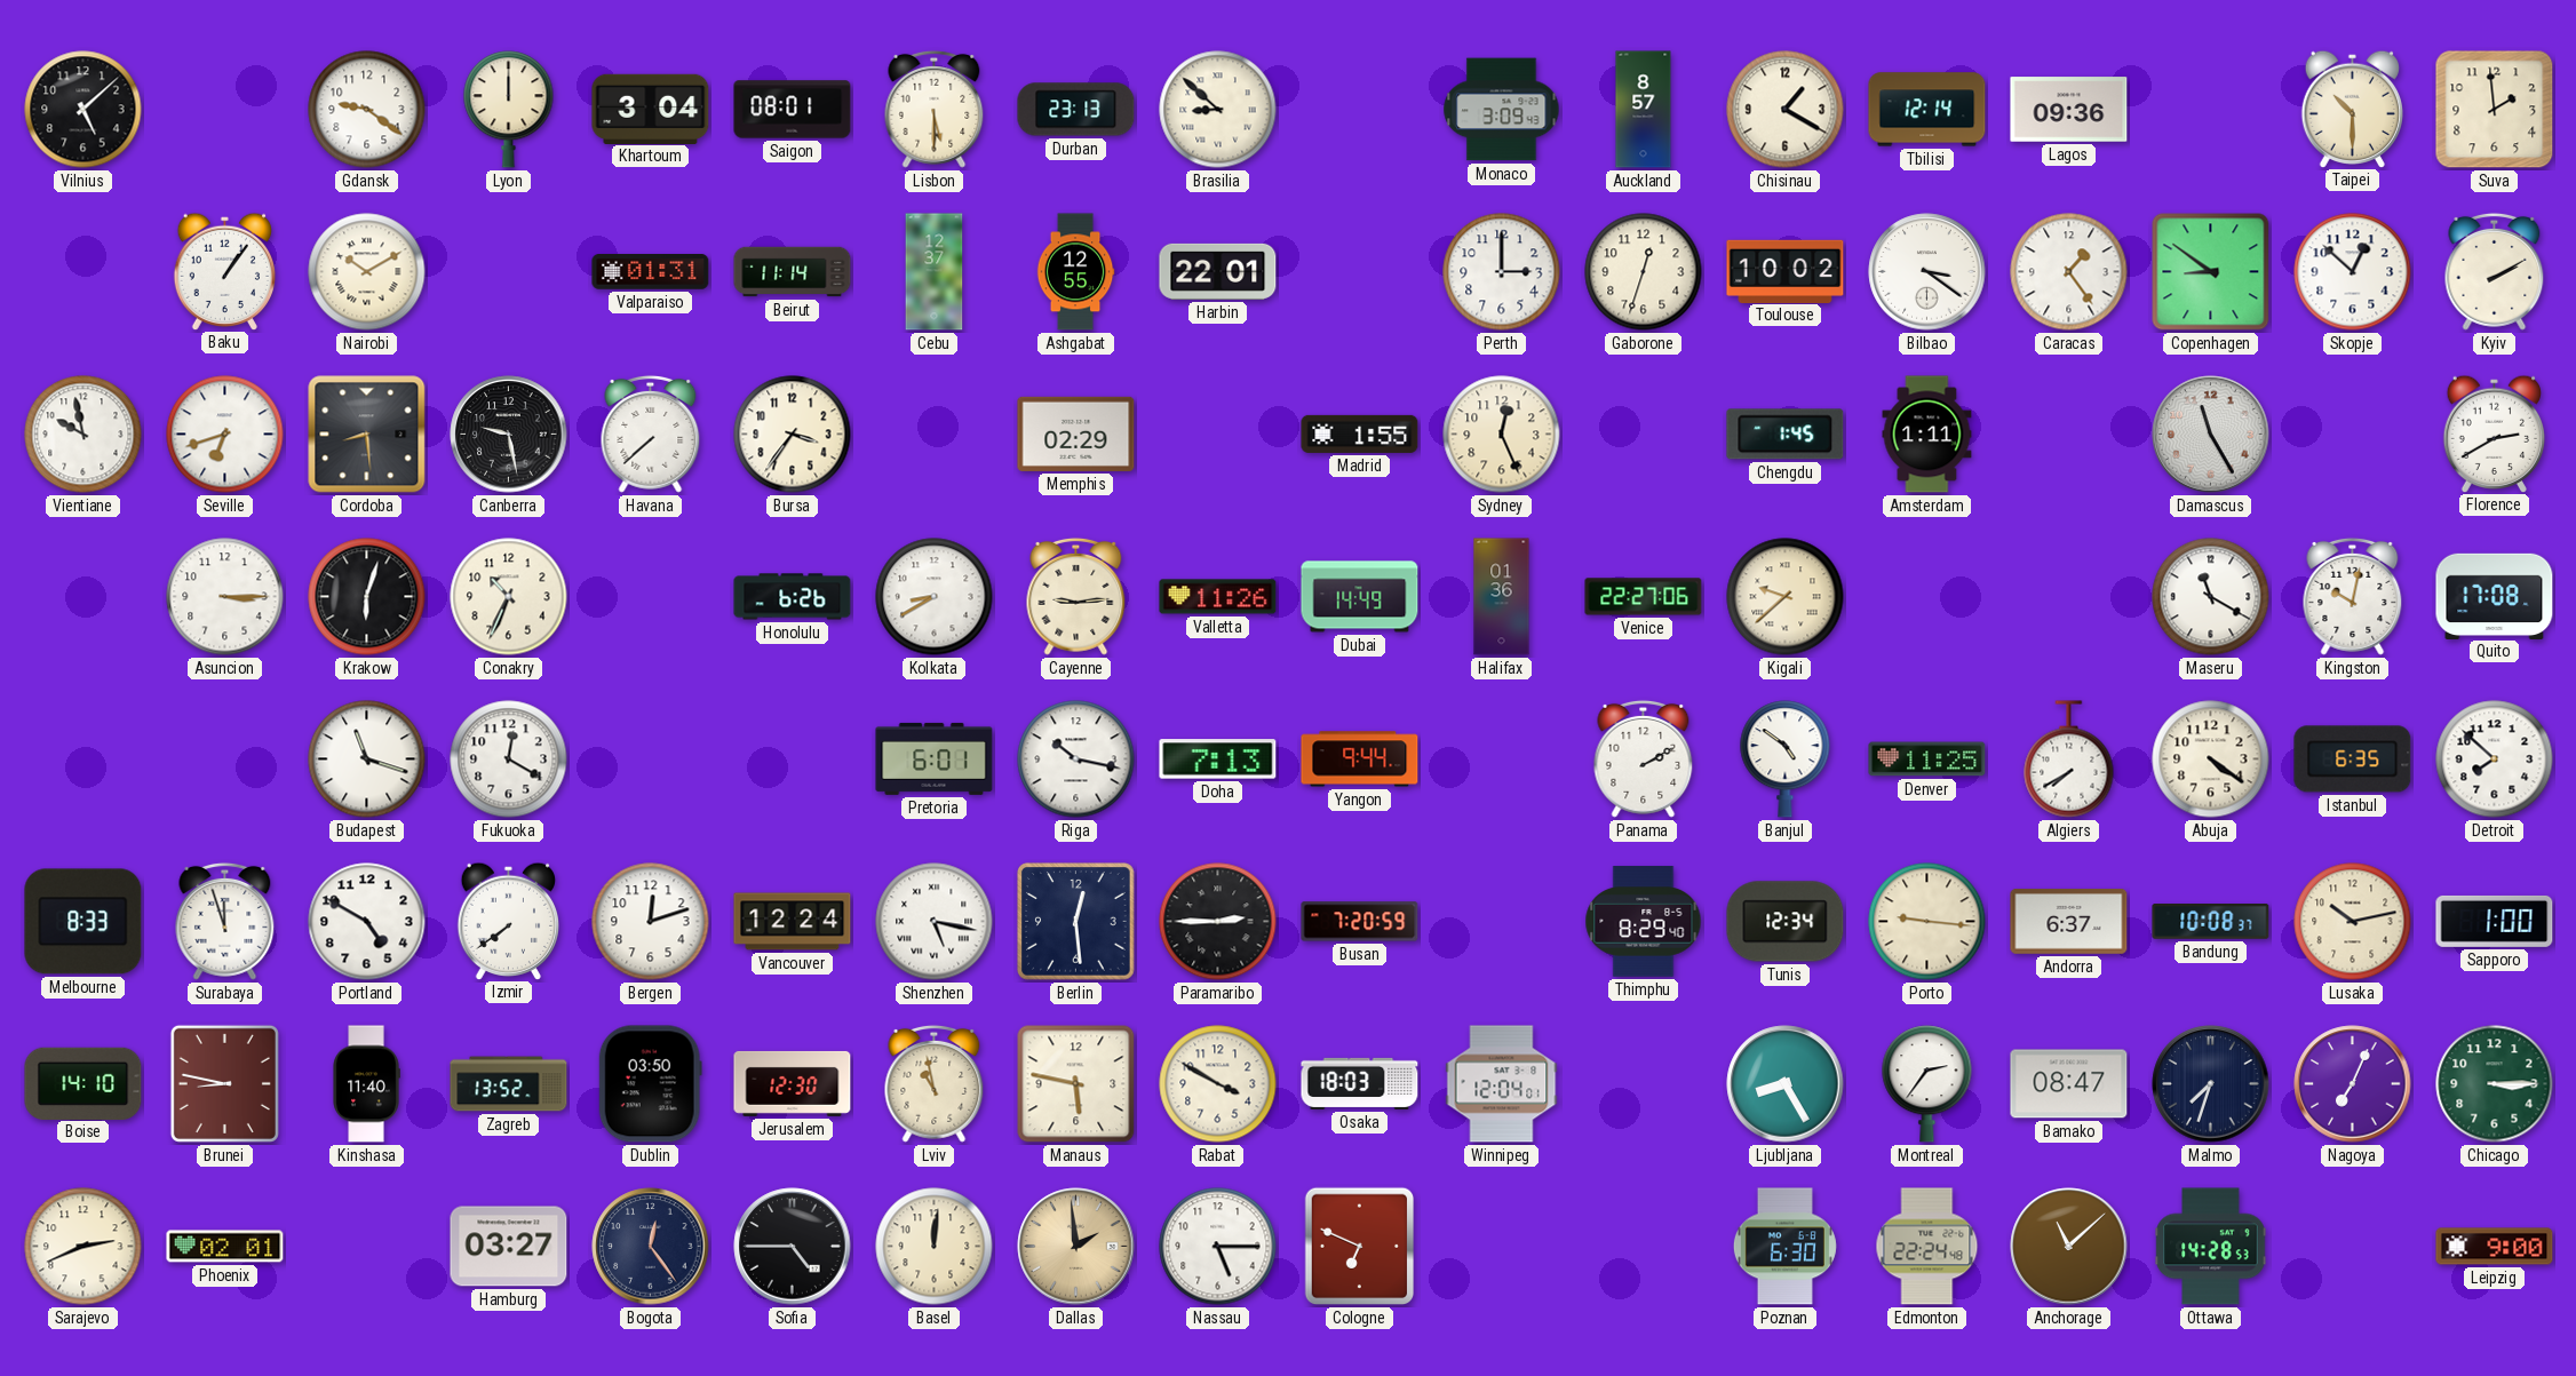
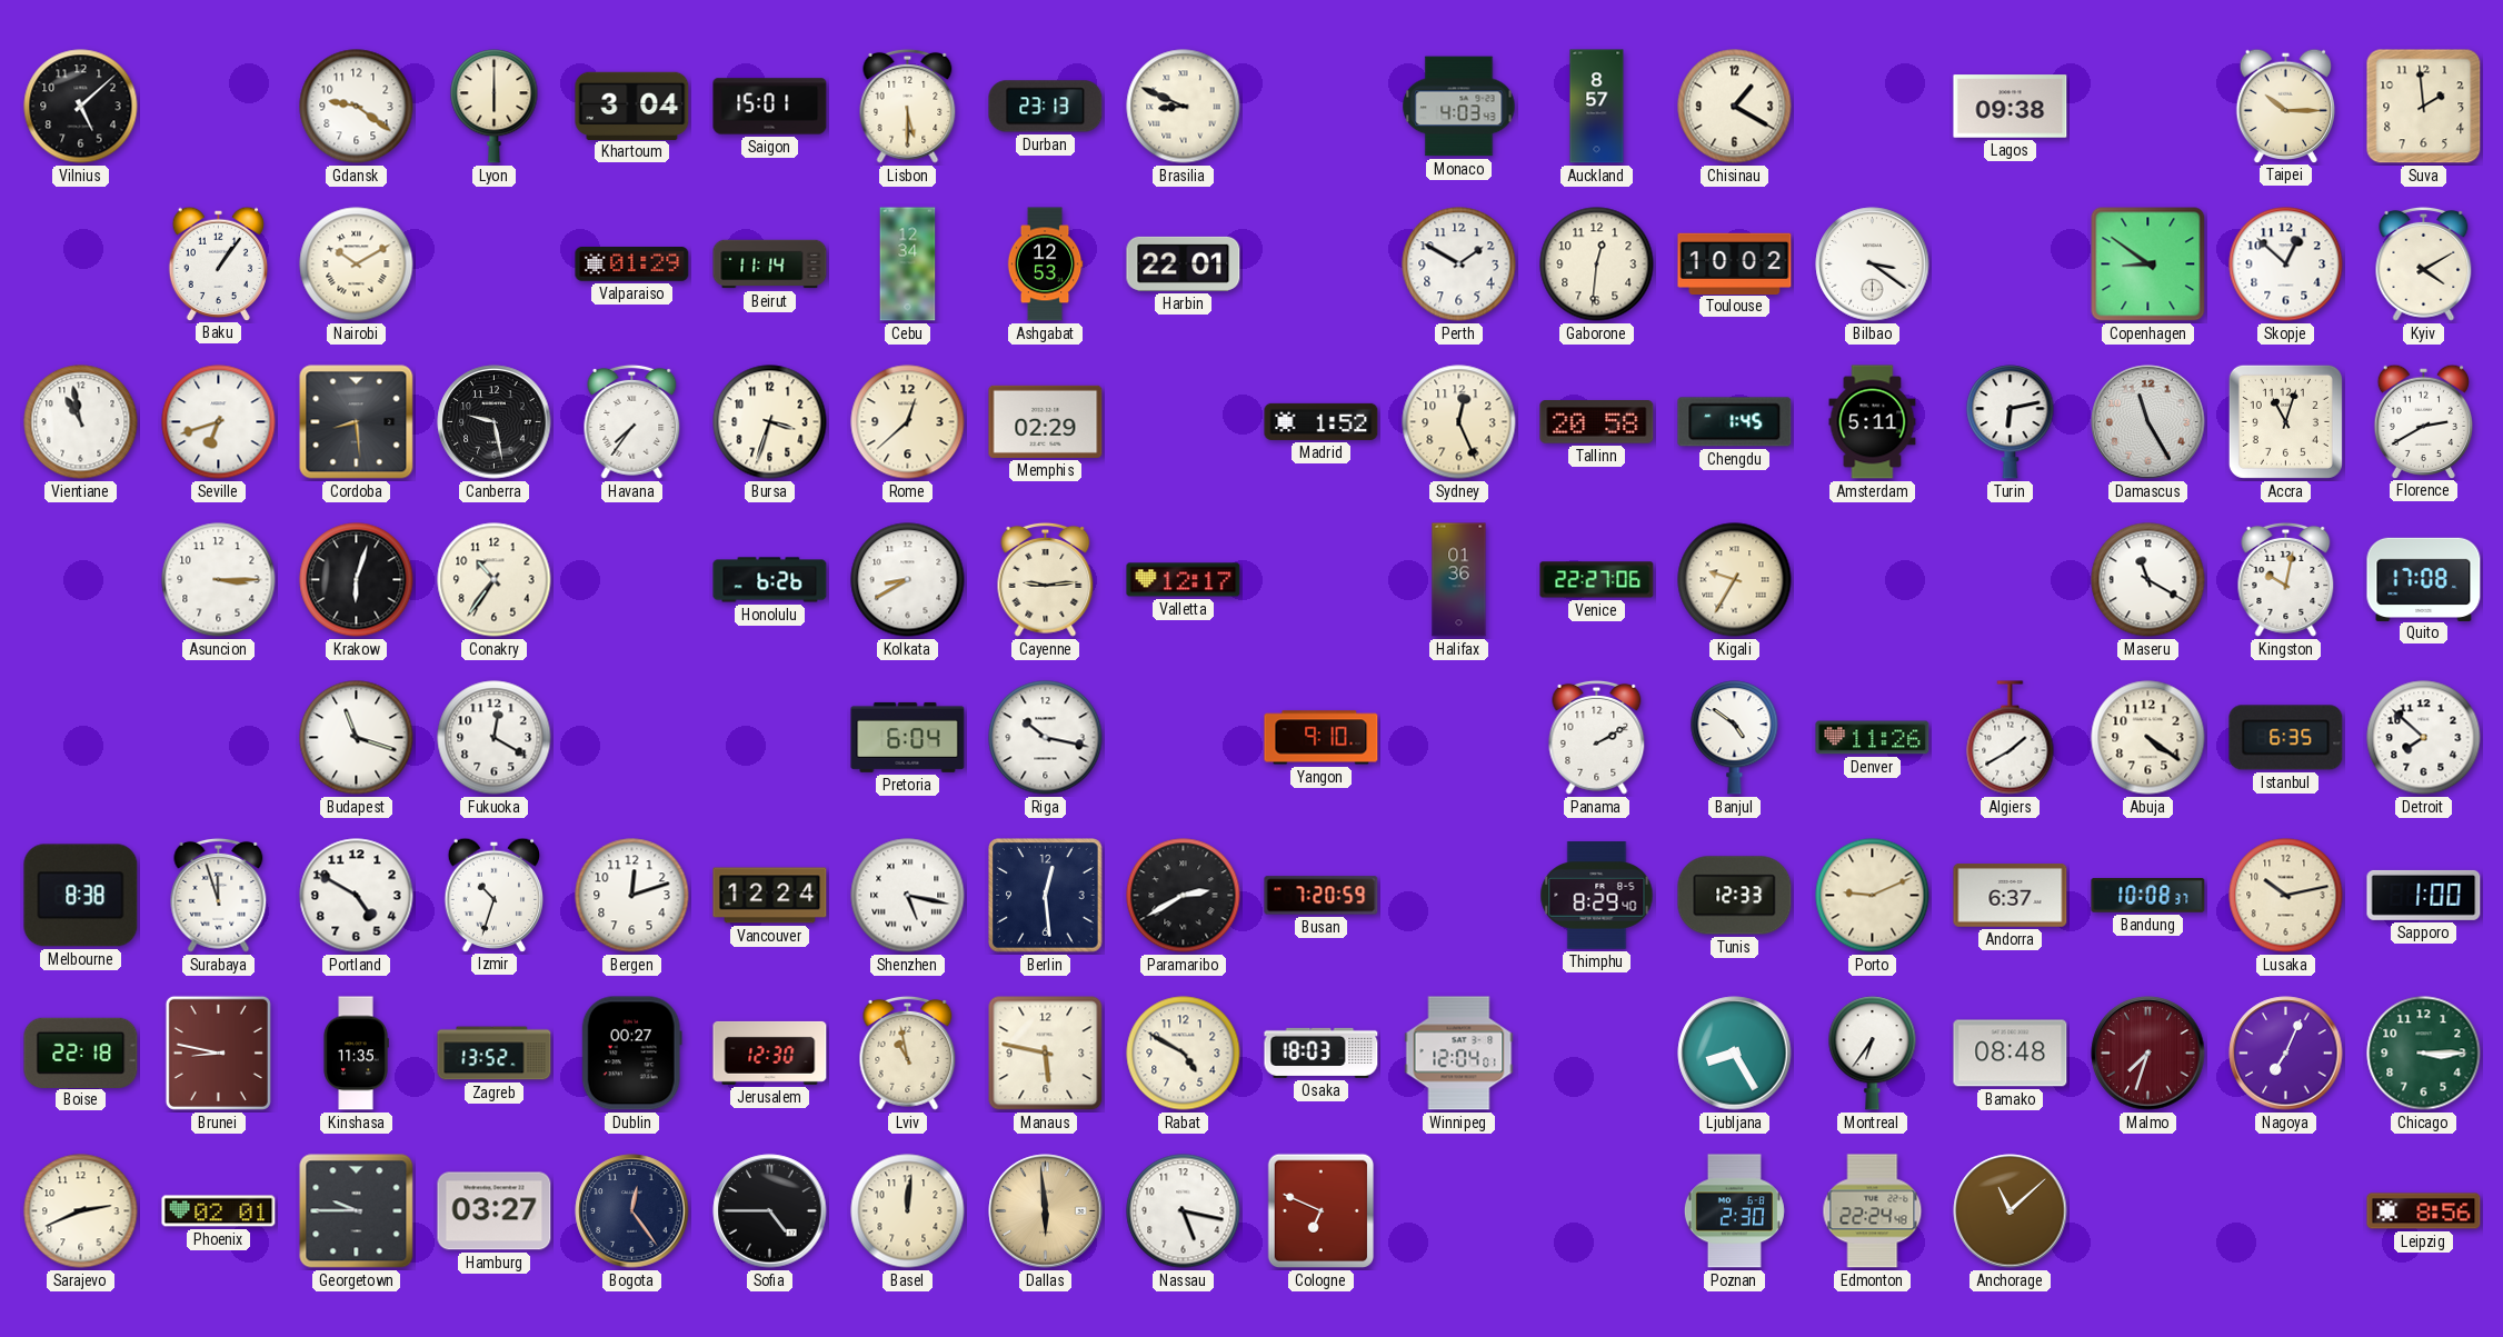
Lyon: 12:00 -> 6:00 (495, 107)
Saigon: 08:01 -> 15:01 (770, 107)
Brasilia: 8:52 -> 8:49 (1184, 107)
Monaco: 3:09 -> 4:03 (1459, 107)
Tbilisi: 12:14 -> none (1927, 110)
Lagos: 09:36 -> 09:38 (2011, 107)
Taipei: 10:30 -> 10:15 (2285, 106)
Valparaiso: 01:31 -> 01:29 (632, 265)
Cebu: 12:37 -> 12:34 (908, 265)
Ashgabat: 12:55 -> 12:53 (1045, 265)
Perth: 3:00 -> 1:50 (1459, 265)
Gaborone: 12:33 -> 12:31 (1597, 265)
Caracas: 1:24 -> none (2069, 272)
Kyiv: 2:10 -> 4:10 (2424, 263)
Vientiane: 9:58 -> 10:58 (81, 422)
Havana: 7:38 -> 7:36 (632, 421)
Bursa: 3:36 -> 3:33 (770, 422)
Rome: none -> 12:38 (908, 422)
Madrid: 1:55 -> 1:52 (1322, 421)
Tallinn: none -> 20:58 (1597, 422)
Amsterdam: 1:11 -> 5:11 (1873, 422)
Turin: none -> 6:13 (2011, 422)
Accra: none -> 11:03 (2285, 421)
Conakry: 10:34 -> 10:36 (495, 580)
Valletta: 11:26 -> 12:17 (1184, 580)
Dubai: 14:49 -> none (1360, 597)
Kigali: 9:38 -> 9:35 (1735, 580)
Pretoria: 6:01 -> 6:04 (908, 737)
Doha: 7:13 -> none (1218, 759)
Yangon: 9:44 -> 9:10 (1322, 738)
Denver: 11:25 -> 11:26 (1873, 738)
Algiers: 7:40 -> 1:40 (2011, 738)
Melbourne: 8:33 -> 8:38 (81, 896)
Izmir: 7:39 -> 10:33 (493, 895)
Paramaribo: 2:45 -> 2:40 (1184, 896)
Tunis: 12:34 -> 12:33 (1735, 896)
Porto: 9:16 -> 9:11 (1873, 896)
Boise: 14:10 -> 22:18 (81, 1052)
Kinshasa: 11:40 -> 11:35 (356, 1054)
Dublin: 03:50 -> 00:27 (631, 1054)
Rabat: 3:50 -> 4:50 (1184, 1054)
Montreal: 2:36 -> 6:36 (1873, 1054)
Bamako: 08:47 -> 08:48 (2011, 1054)
Malmo dial: navy -> burgundy (2148, 1054)
Georgetown: none -> 9:45 (357, 1211)
Dallas: 1:59 -> 5:59 (1046, 1211)
Nassau: 5:15 -> 5:17 (1184, 1211)
Poznan: 6:30 -> 2:30 (1734, 1211)
Ottawa: 14:28 -> none (2211, 1247)
Leipzig: 9:00 -> 8:56 (2424, 1211)
